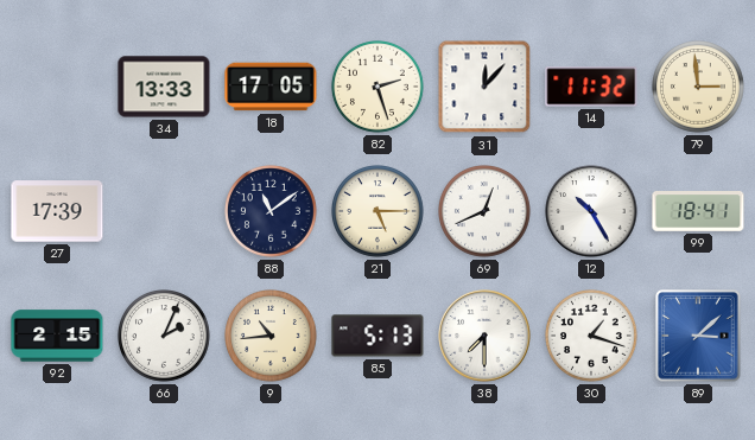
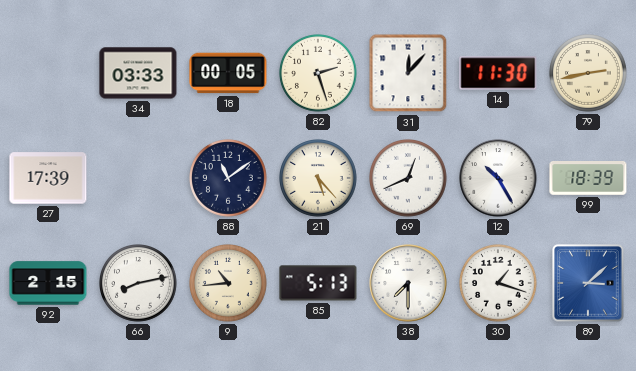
34: 13:33 -> 03:33 (138, 73)
18: 17:05 -> 00:05 (228, 73)
14: 11:32 -> 11:30 (498, 73)
79: 2:59 -> 2:43 (589, 74)
21: 5:15 -> 5:23 (319, 179)
99: 18:41 -> 18:39 (588, 179)
66: 2:04 -> 8:13 (139, 284)
